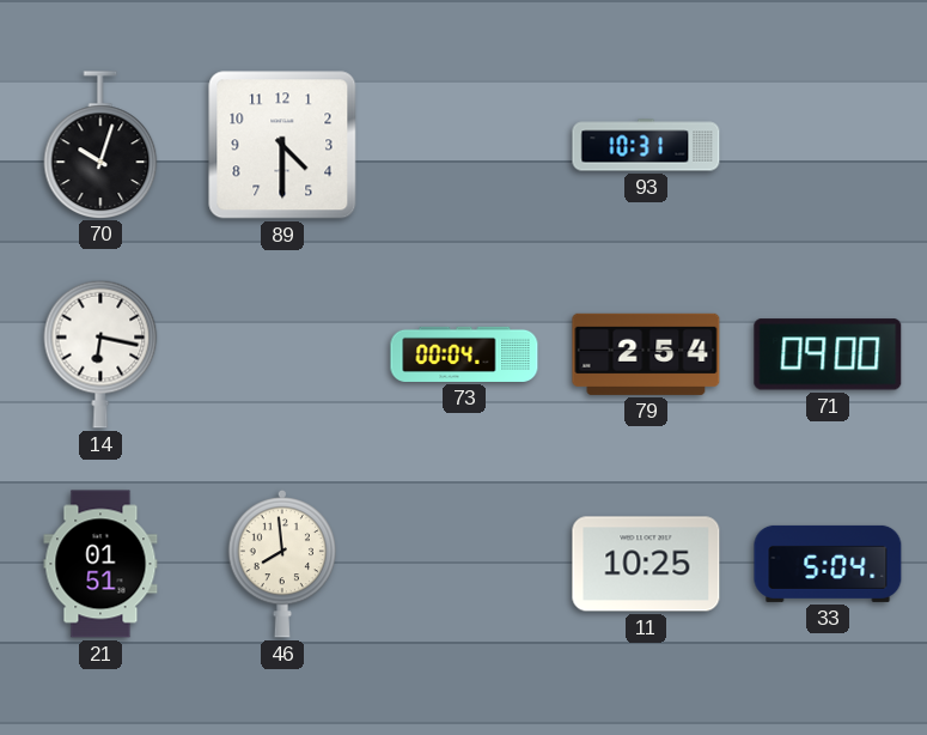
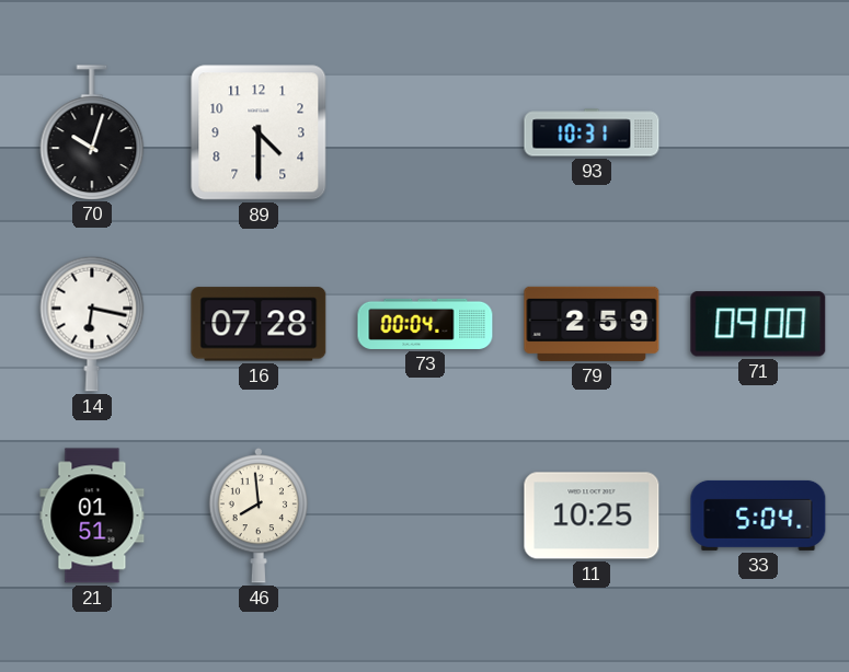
16: none -> 07:28 (259, 324)
79: 2:54 -> 2:59 (592, 324)
